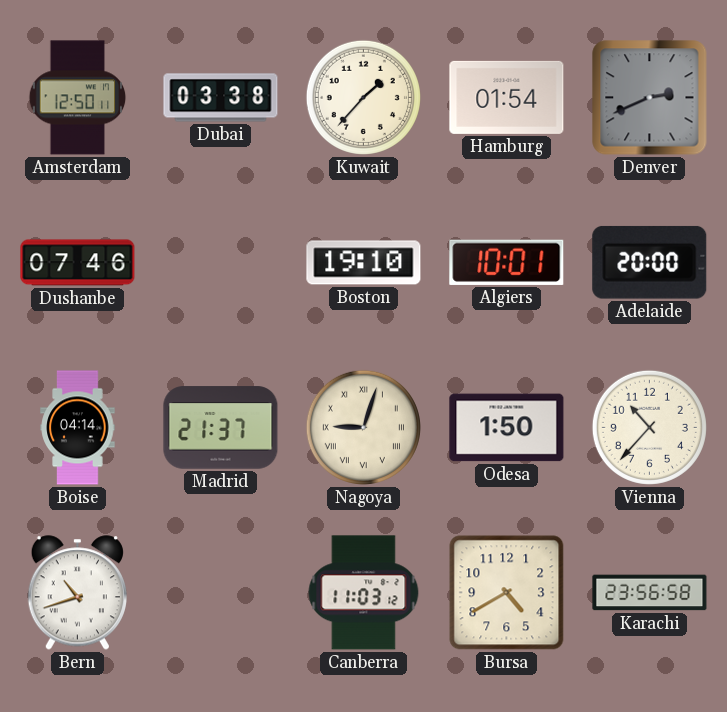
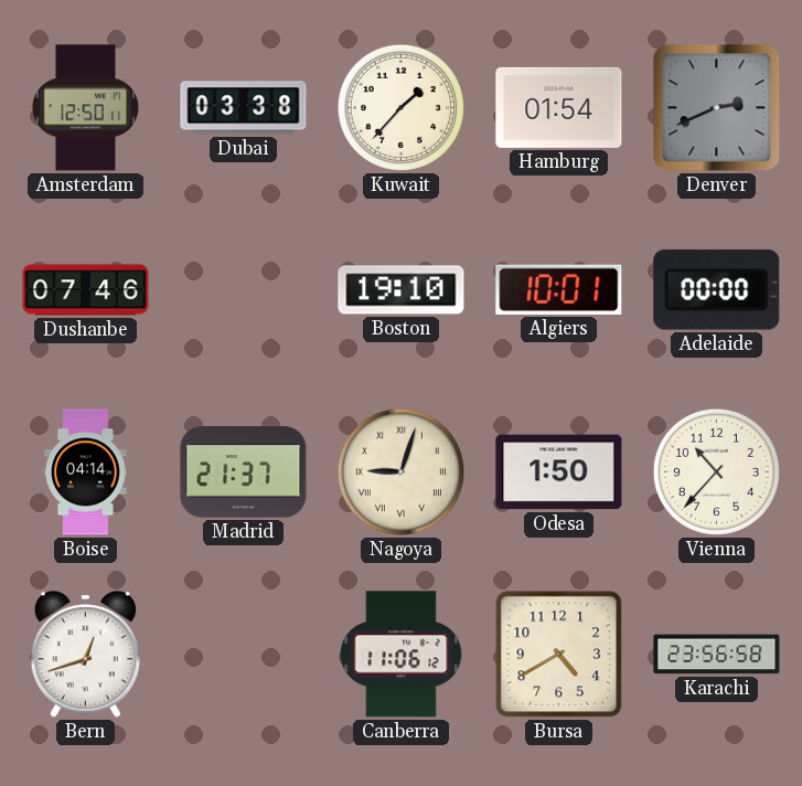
Adelaide: 20:00 -> 00:00 (717, 289)
Bern: 10:42 -> 12:42 (85, 655)
Canberra: 11:03 -> 11:06 (402, 655)
